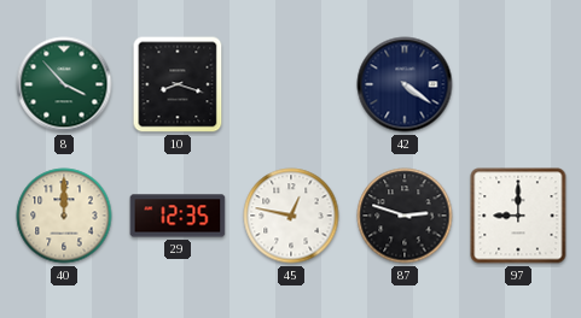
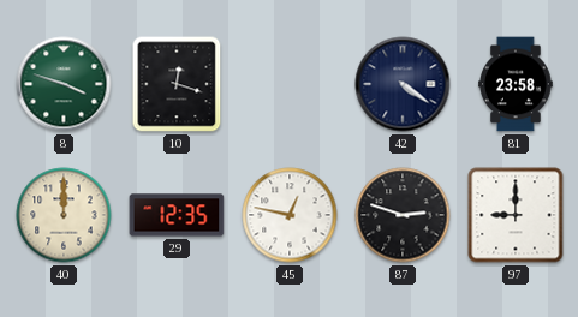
8: 3:53 -> 3:48 (64, 84)
10: 8:18 -> 12:18 (177, 84)
81: none -> 23:58 (517, 84)
